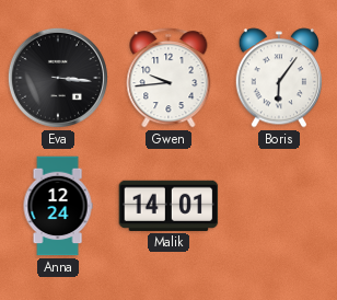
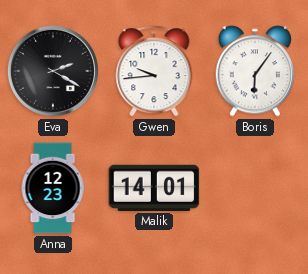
Eva: 3:16 -> 2:20 (53, 71)
Anna: 12:24 -> 12:23 (53, 188)
